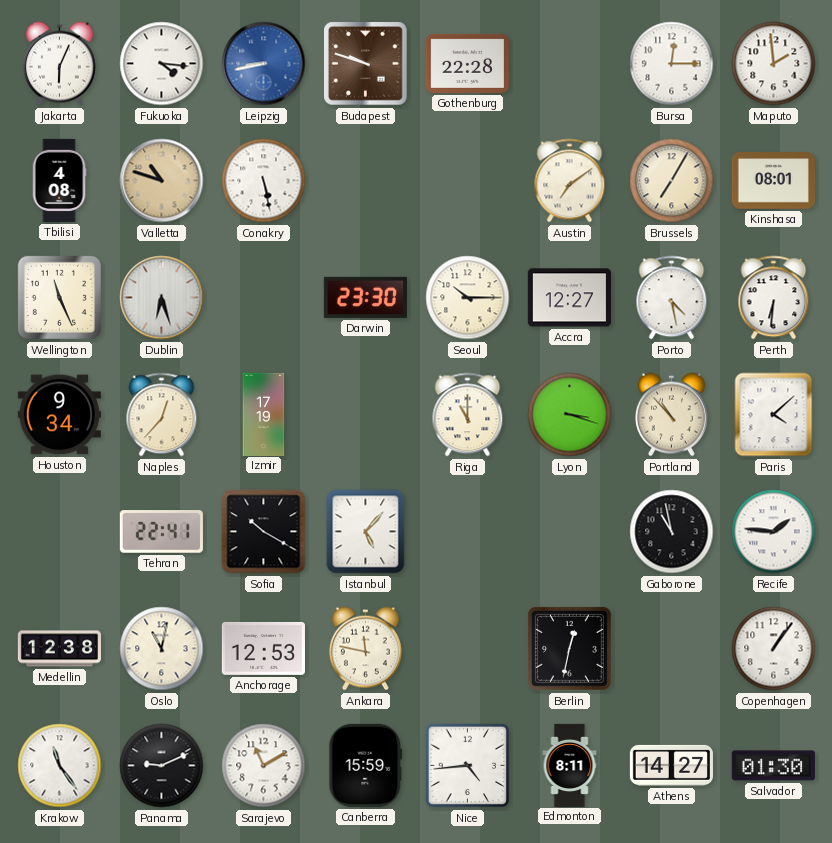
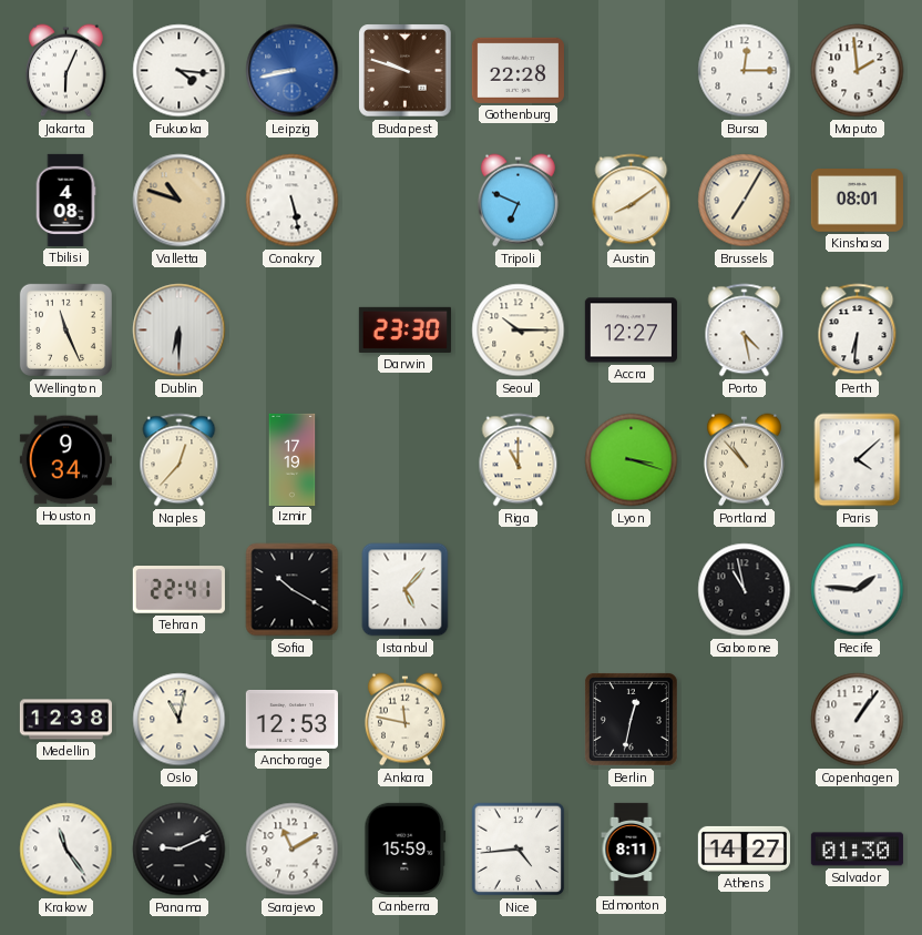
Tripoli: none -> 6:49 (518, 201)
Austin: 7:09 -> 8:09 (632, 201)
Dublin: 6:27 -> 6:30 (180, 331)
